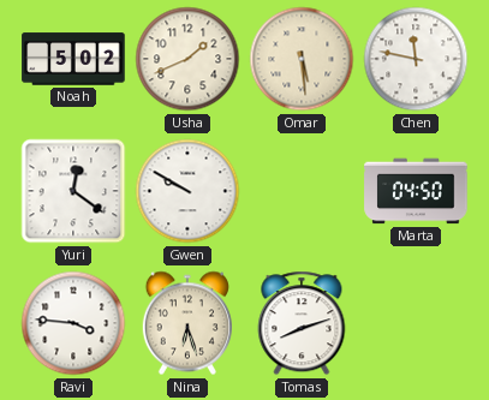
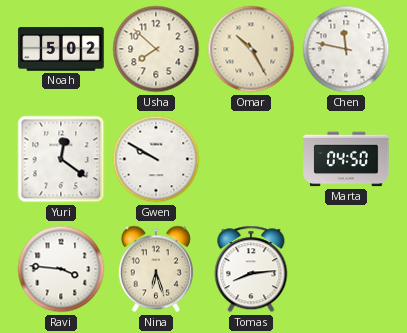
Usha: 1:41 -> 7:52 (156, 49)
Omar: 5:29 -> 10:25 (251, 49)
Tomas: 8:12 -> 8:14 (251, 269)
